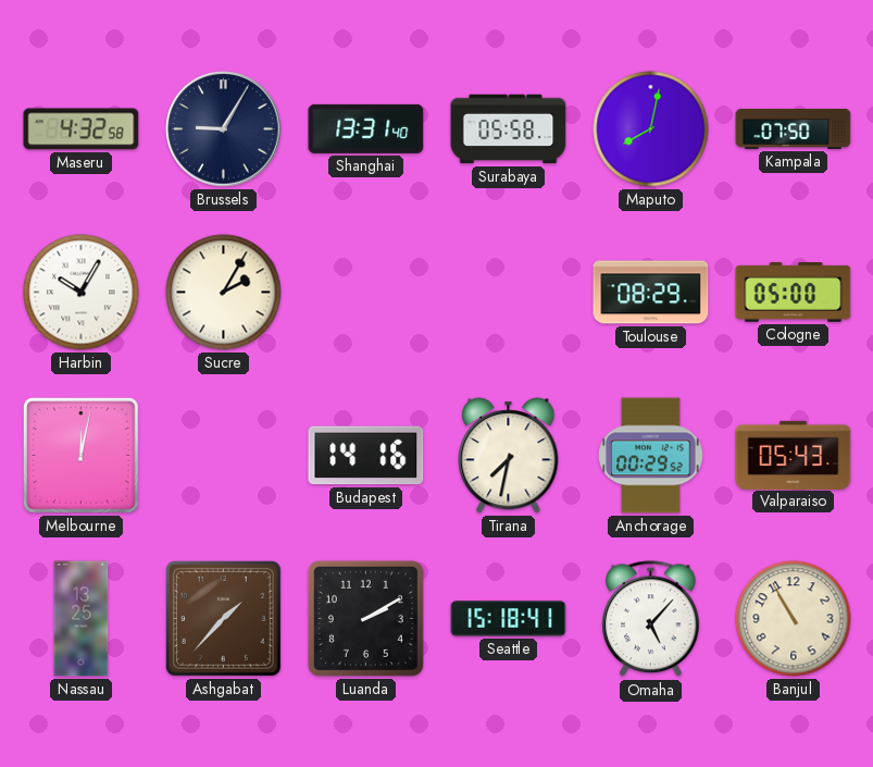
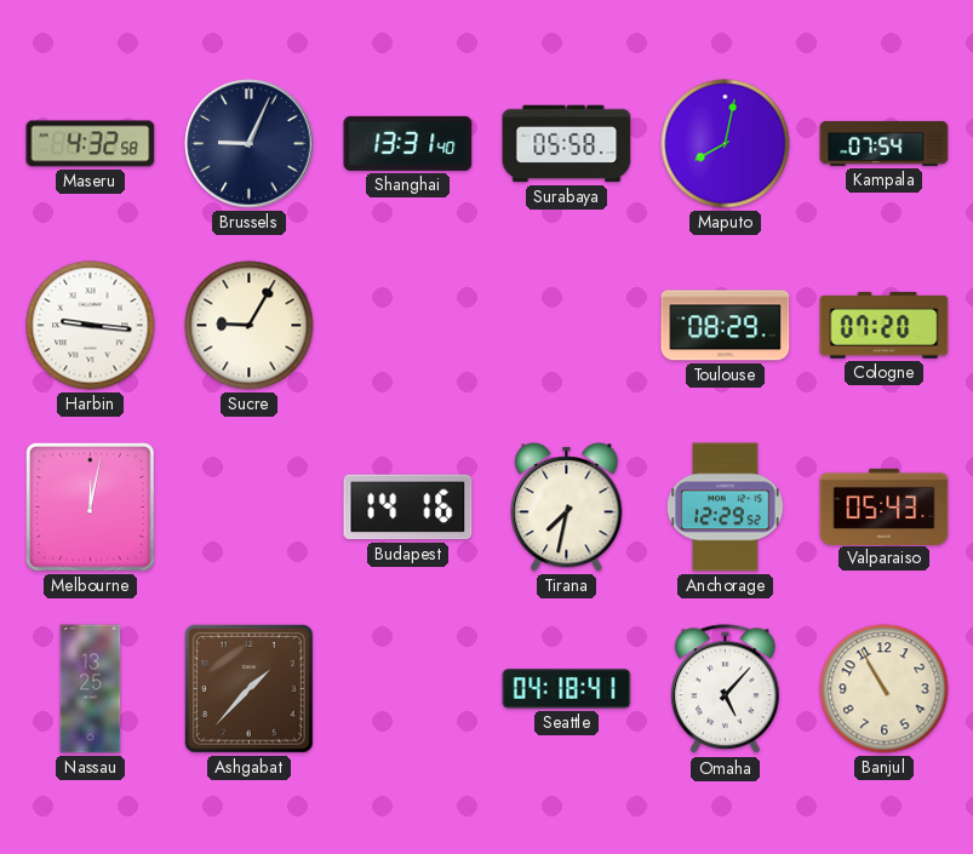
Brussels: 9:05 -> 9:04 (250, 144)
Kampala: 07:50 -> 07:54 (885, 143)
Harbin: 10:05 -> 9:16 (91, 326)
Sucre: 2:05 -> 9:05 (250, 326)
Cologne: 05:00 -> 07:20 (885, 326)
Anchorage: 00:29 -> 12:29 (726, 508)
Luanda: 2:10 -> none (365, 618)
Seattle: 15:18 -> 04:18 (567, 689)
